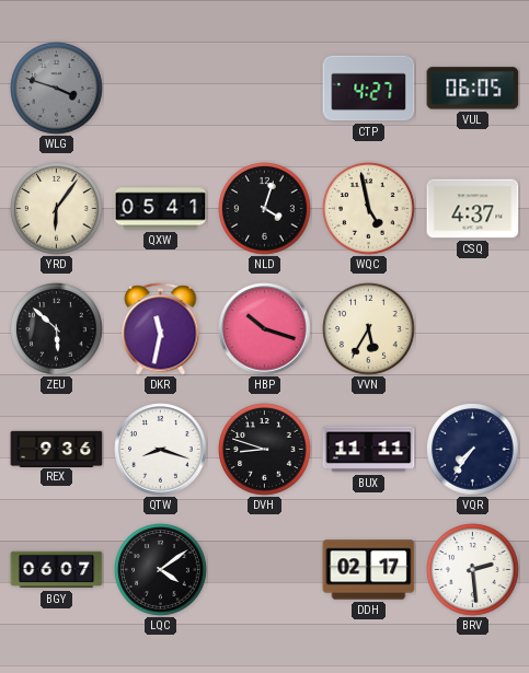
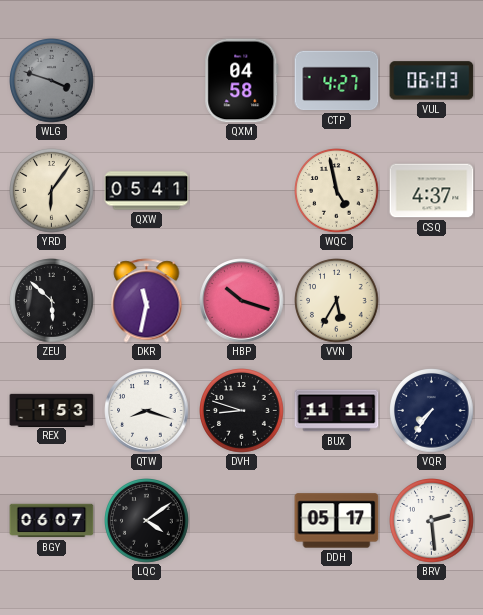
QXM: none -> 04:58 (242, 81)
VUL: 06:05 -> 06:03 (432, 81)
NLD: 4:03 -> none (265, 209)
REX: 9:36 -> 1:53 (52, 410)
DDH: 02:17 -> 05:17 (337, 521)
